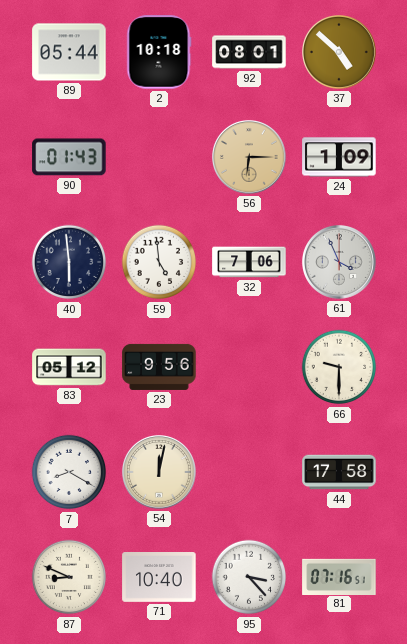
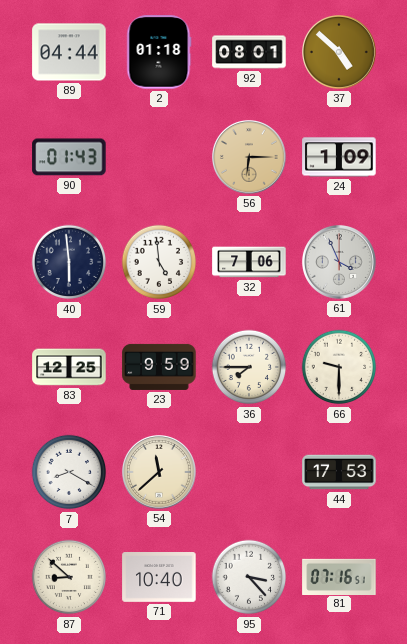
89: 05:44 -> 04:44 (69, 52)
2: 10:18 -> 01:18 (159, 52)
83: 05:12 -> 12:25 (69, 367)
23: 9:56 -> 9:59 (159, 367)
36: none -> 7:45 (249, 367)
54: 12:02 -> 11:38 (160, 473)
44: 17:58 -> 17:53 (339, 472)
87: 8:49 -> 8:52 (69, 577)
